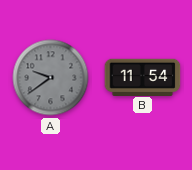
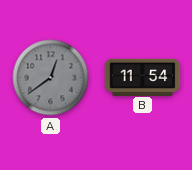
A: 9:39 -> 12:39 (51, 78)
